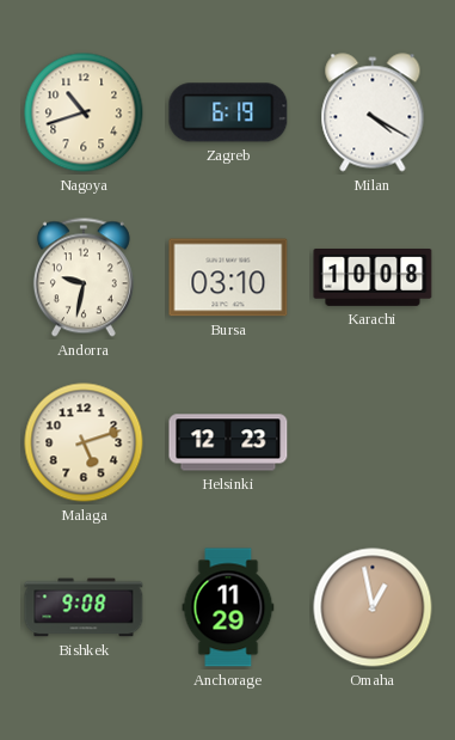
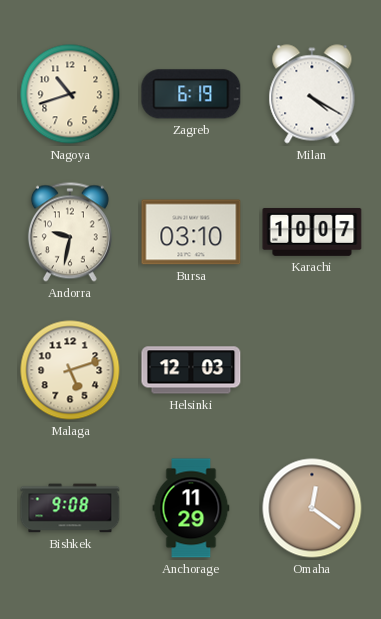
Karachi: 10:08 -> 10:07 (312, 232)
Helsinki: 12:23 -> 12:03 (191, 370)
Omaha: 12:58 -> 12:21 (312, 508)
